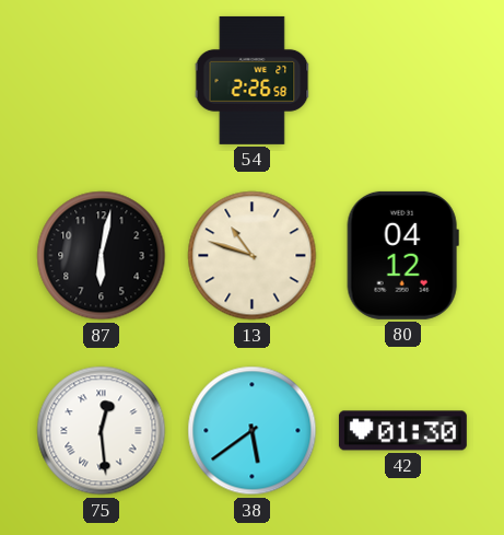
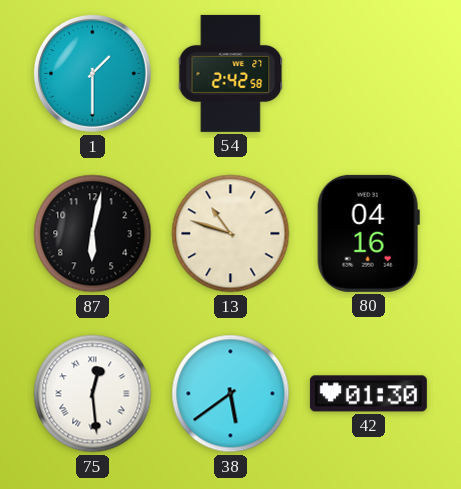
1: none -> 1:30 (92, 73)
54: 2:26 -> 2:42 (231, 73)
80: 04:12 -> 04:16 (368, 233)
